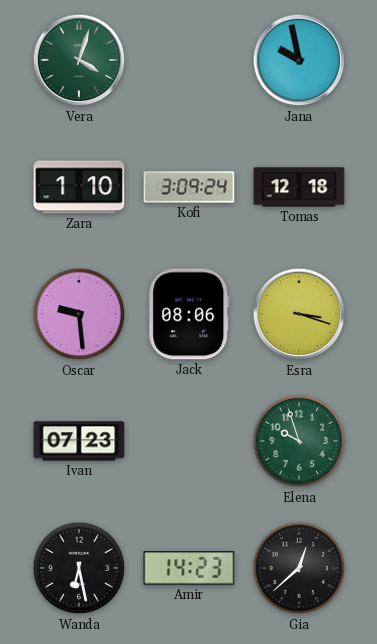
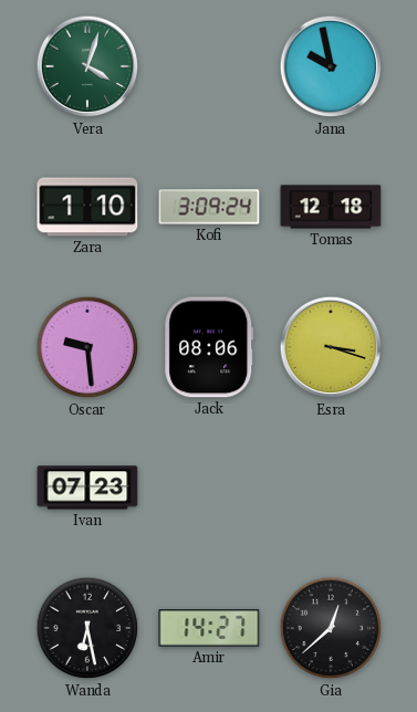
Elena: 9:57 -> none (299, 441)
Amir: 14:23 -> 14:27 (209, 628)
